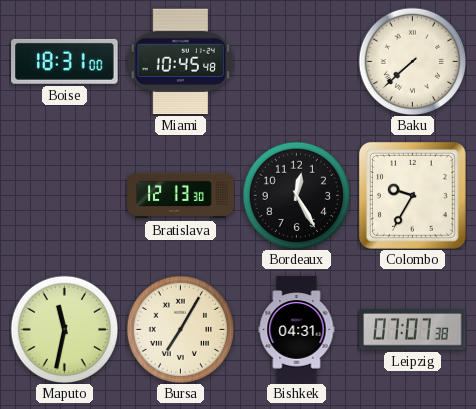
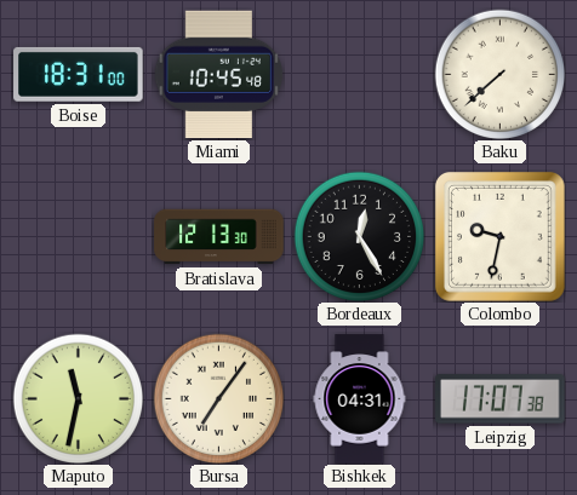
Colombo: 9:35 -> 9:32 (499, 236)
Bursa: 7:05 -> 7:06 (218, 398)
Leipzig: 07:07 -> 17:07 (501, 399)
